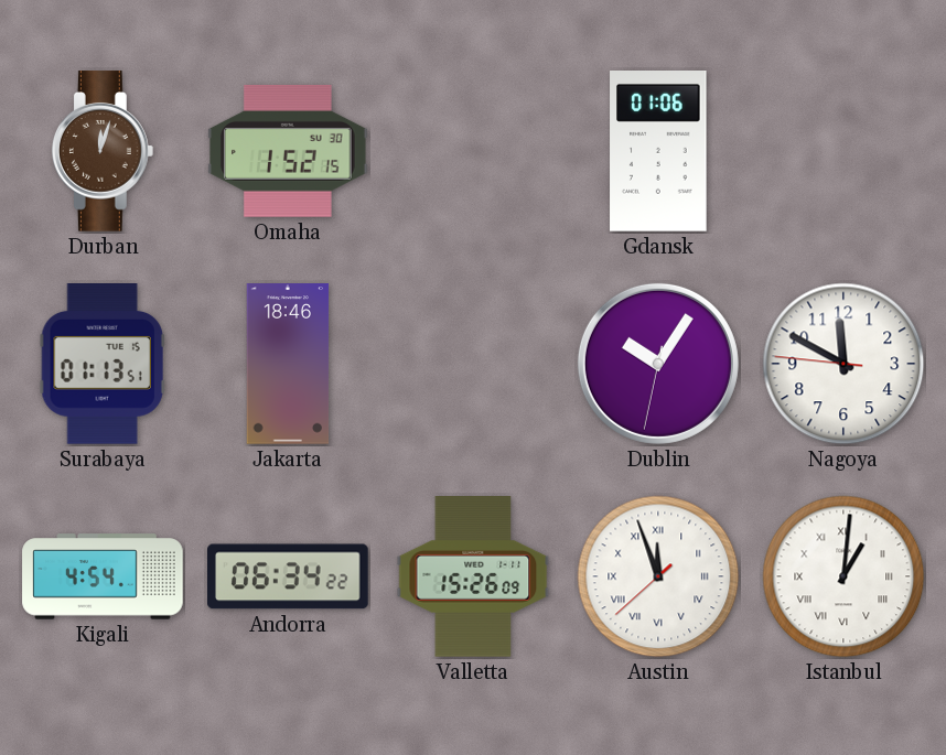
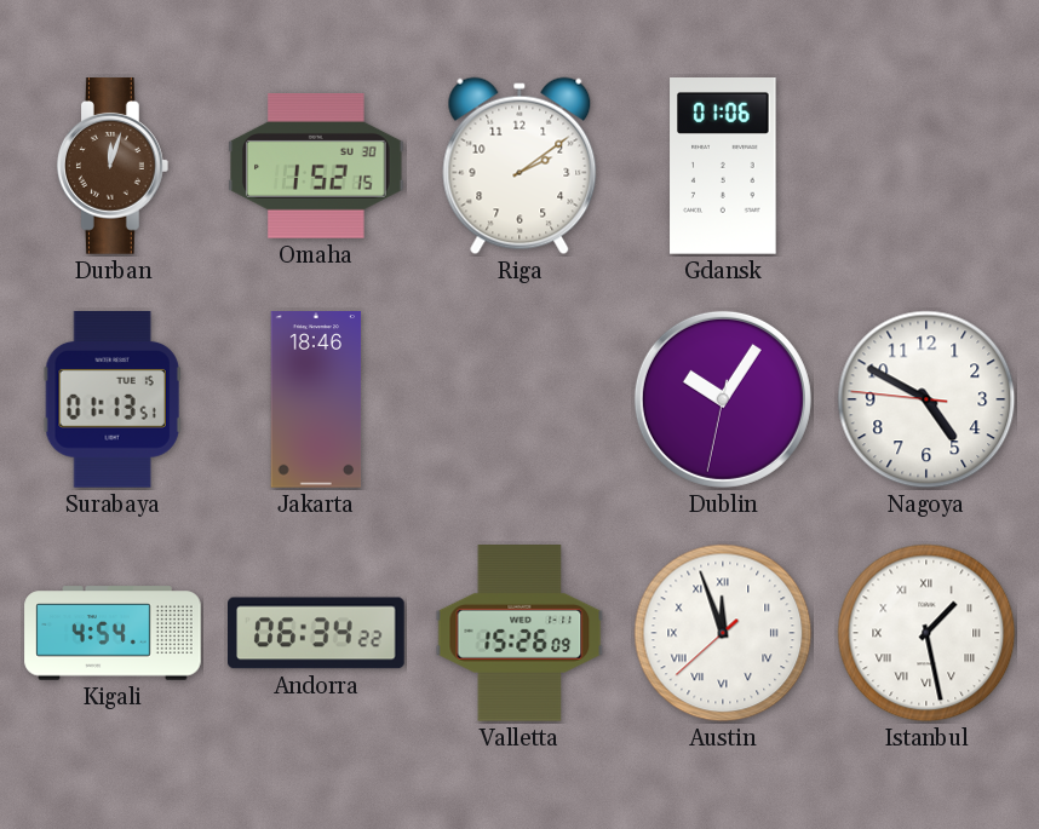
Riga: none -> 2:09 (519, 166)
Nagoya: 11:49 -> 4:49 (926, 399)
Istanbul: 1:01 -> 1:28 (926, 633)
